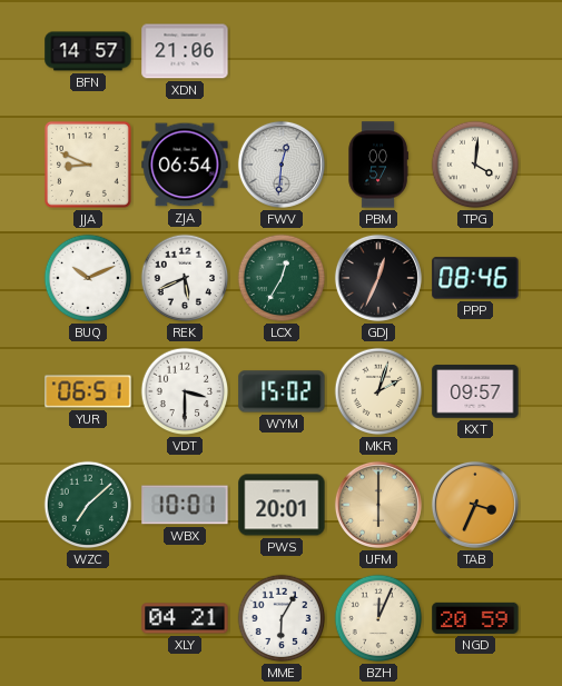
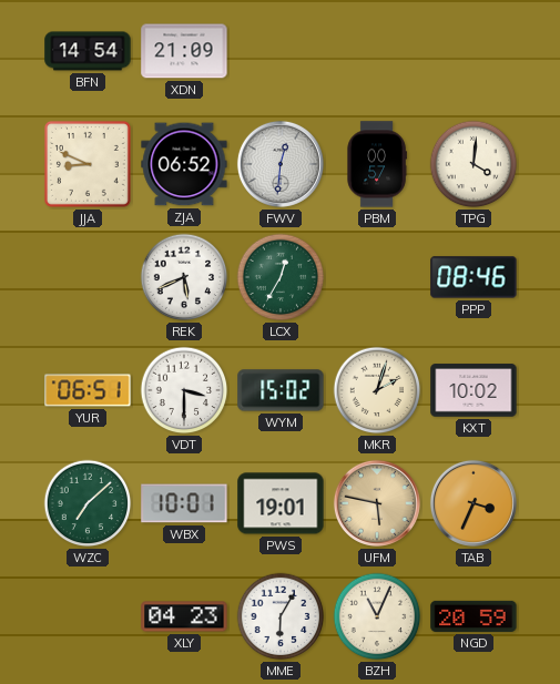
BFN: 14:57 -> 14:54 (88, 51)
XDN: 21:06 -> 21:09 (184, 51)
ZJA: 06:54 -> 06:52 (184, 164)
BUQ: 10:11 -> none (88, 278)
GDJ: 12:34 -> none (378, 278)
KXT: 09:57 -> 10:02 (474, 390)
PWS: 20:01 -> 19:01 (281, 503)
UFM: 6:00 -> 5:47 (377, 503)
XLY: 04:21 -> 04:23 (184, 616)
BZH: 12:04 -> 11:04 (377, 616)
